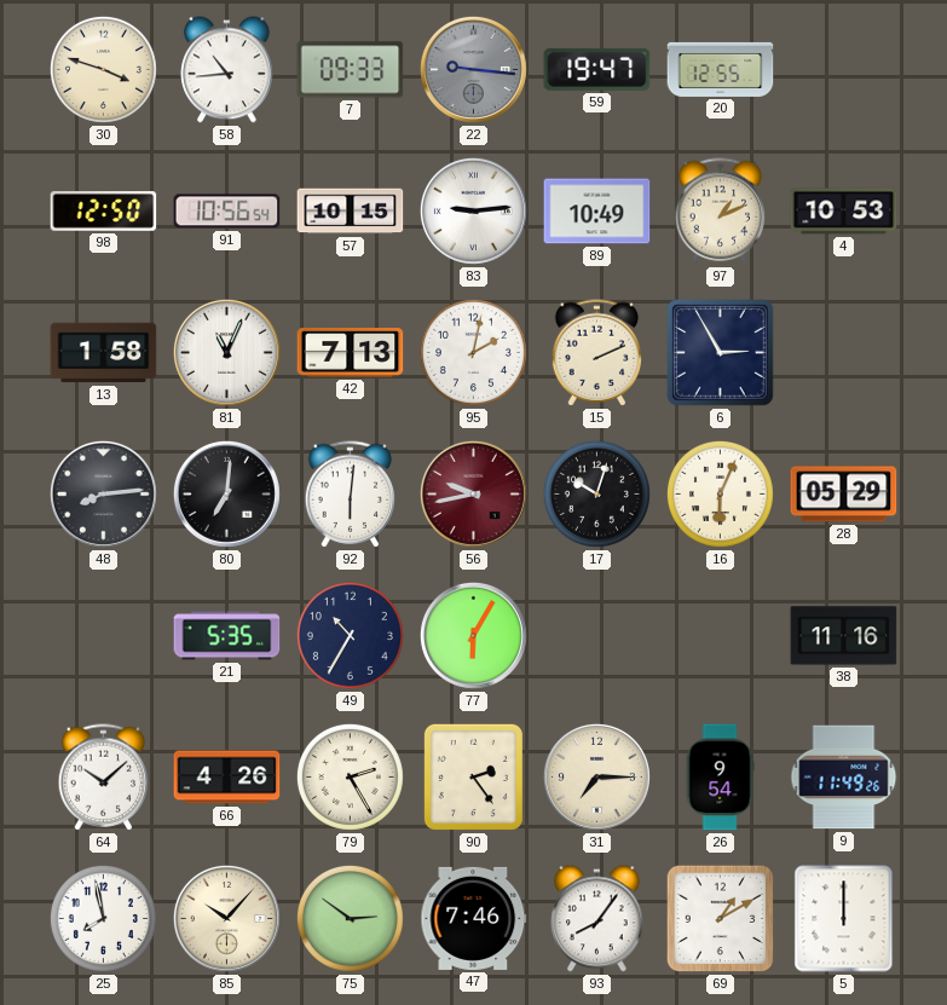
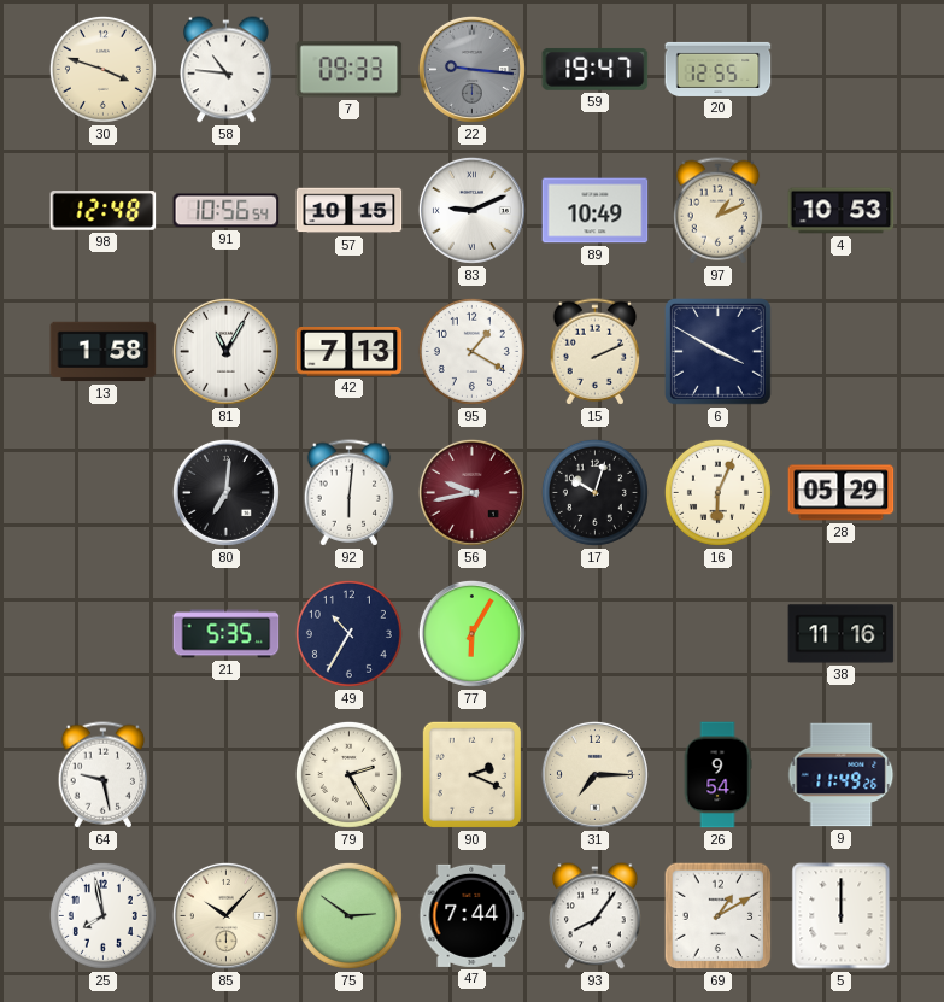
58: 10:44 -> 10:46 (227, 70)
98: 12:50 -> 12:48 (104, 211)
83: 9:14 -> 9:11 (471, 210)
81: 11:04 -> 11:05 (225, 351)
95: 2:02 -> 1:20 (471, 351)
6: 2:55 -> 3:50 (719, 352)
48: 8:14 -> none (103, 493)
64: 10:08 -> 9:28 (104, 775)
66: 4:26 -> none (227, 778)
90: 2:24 -> 2:19 (471, 774)
47: 7:46 -> 7:44 (473, 915)
